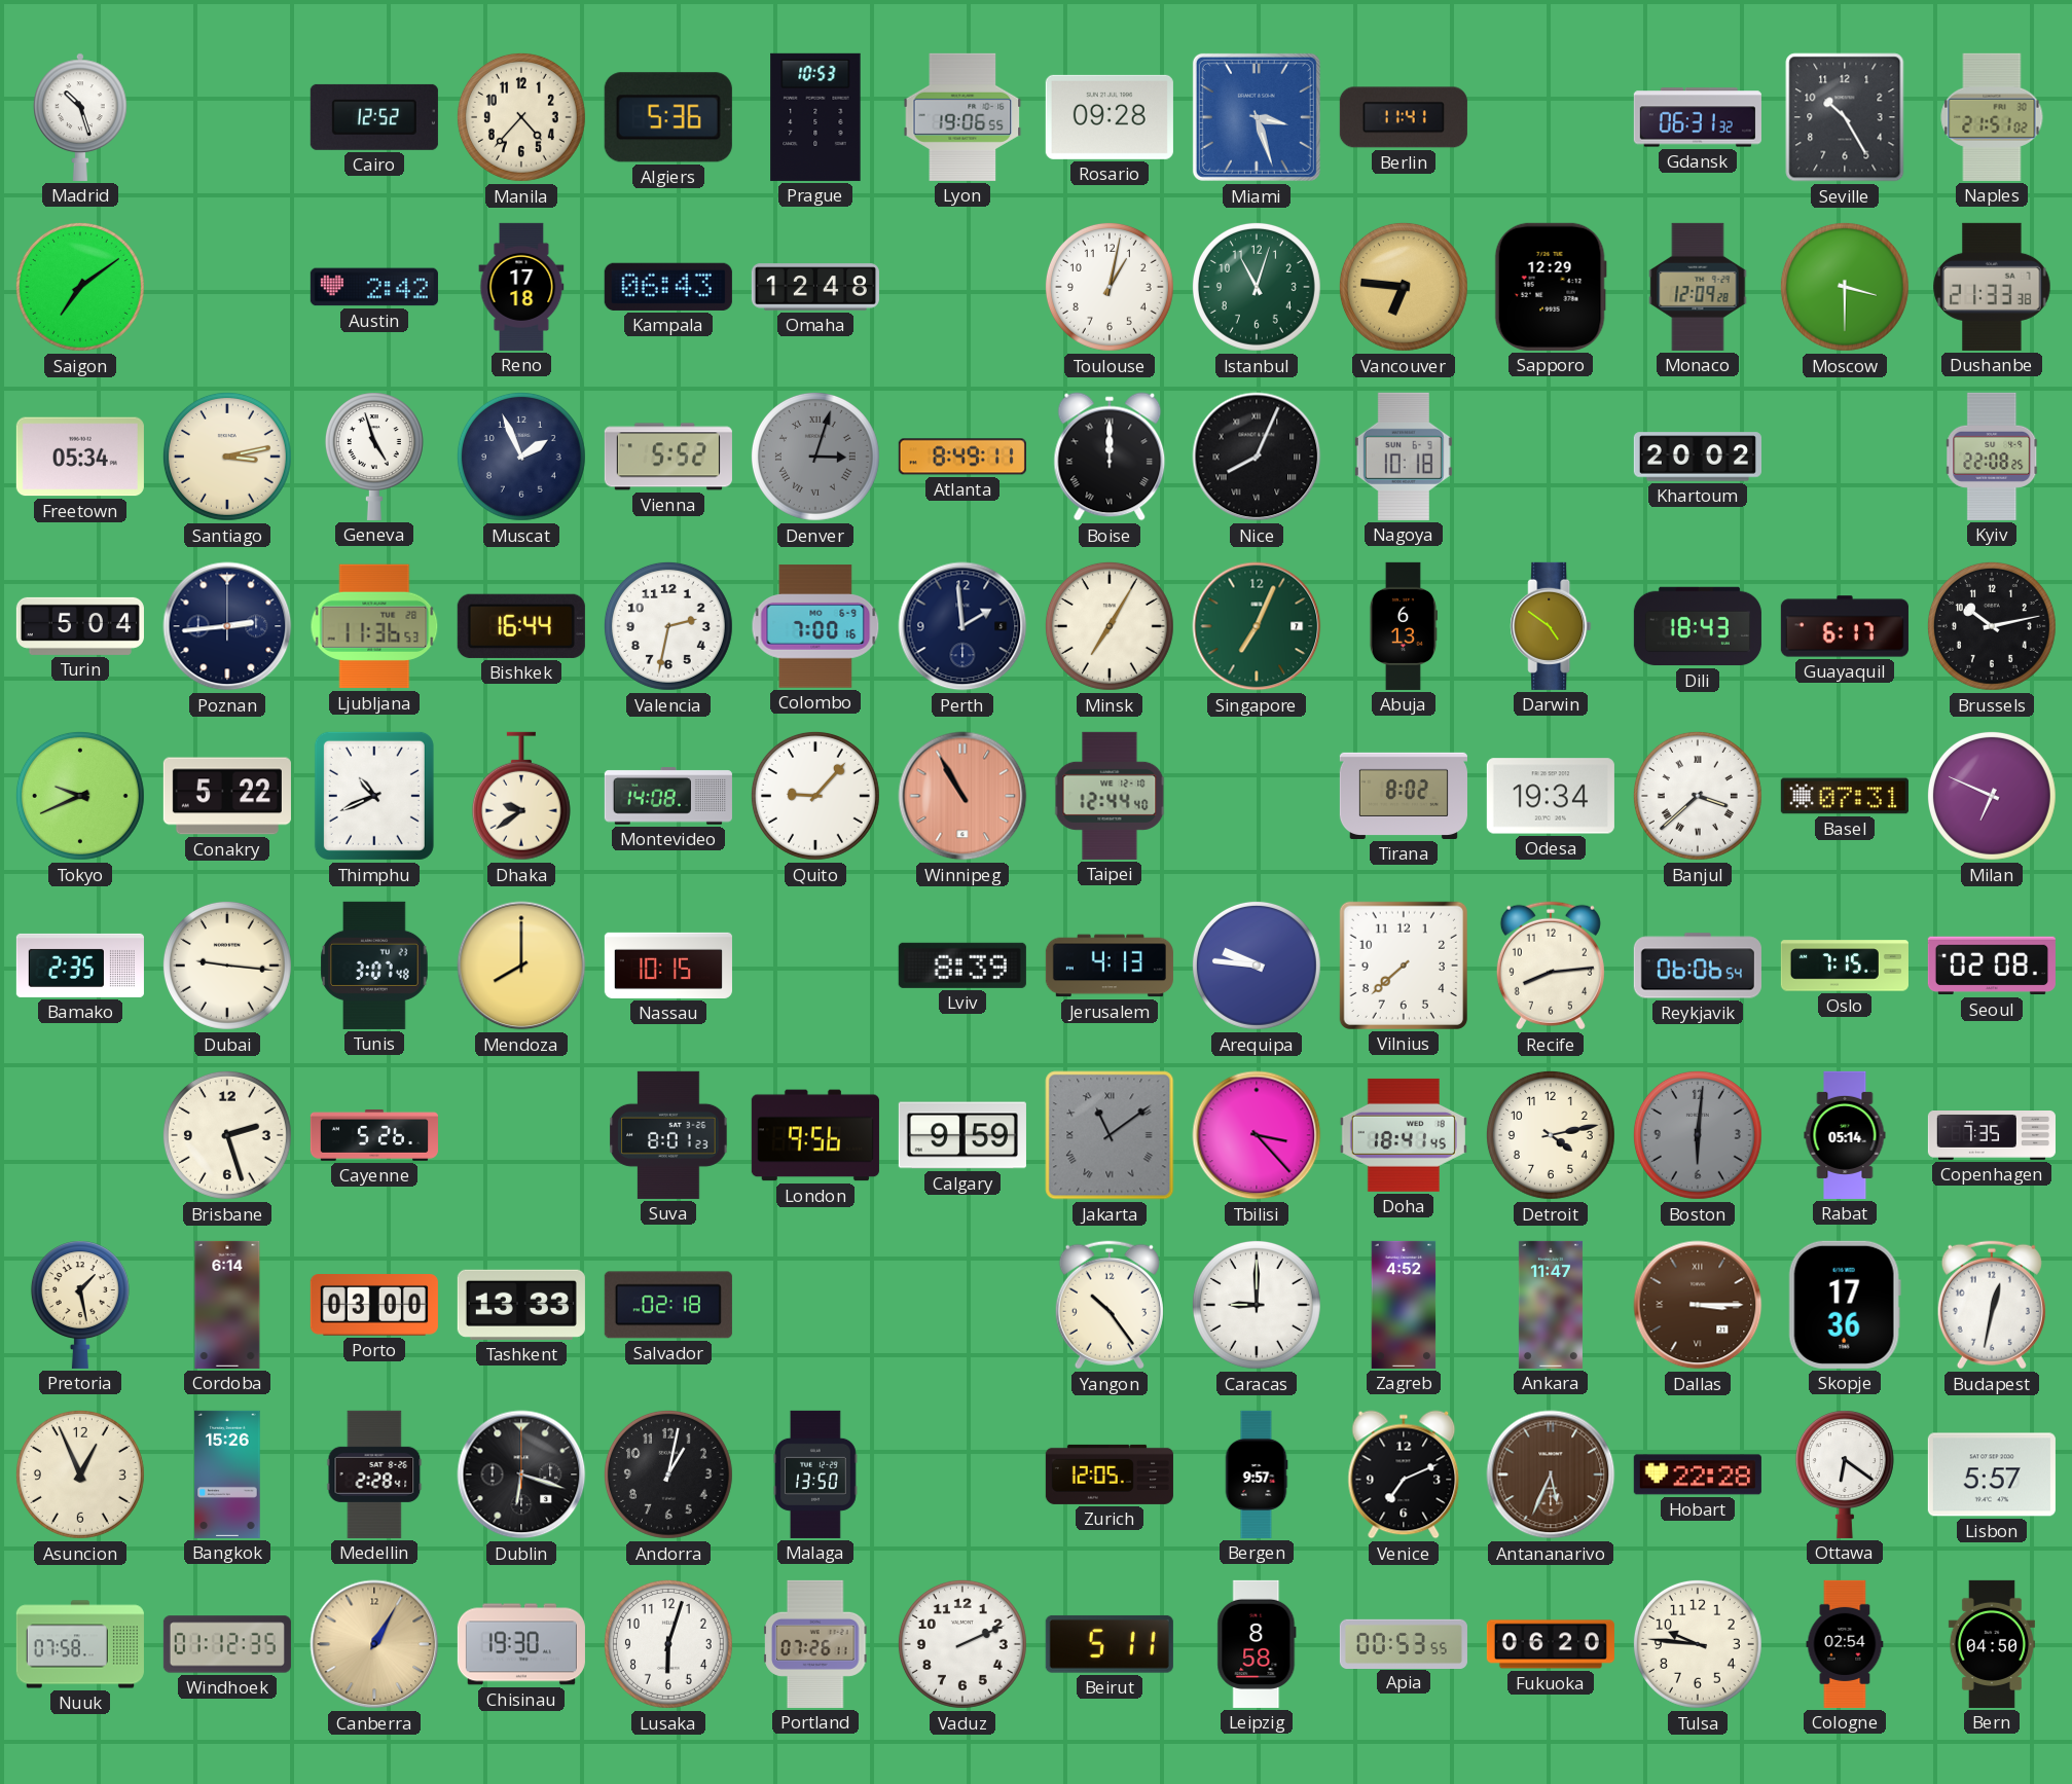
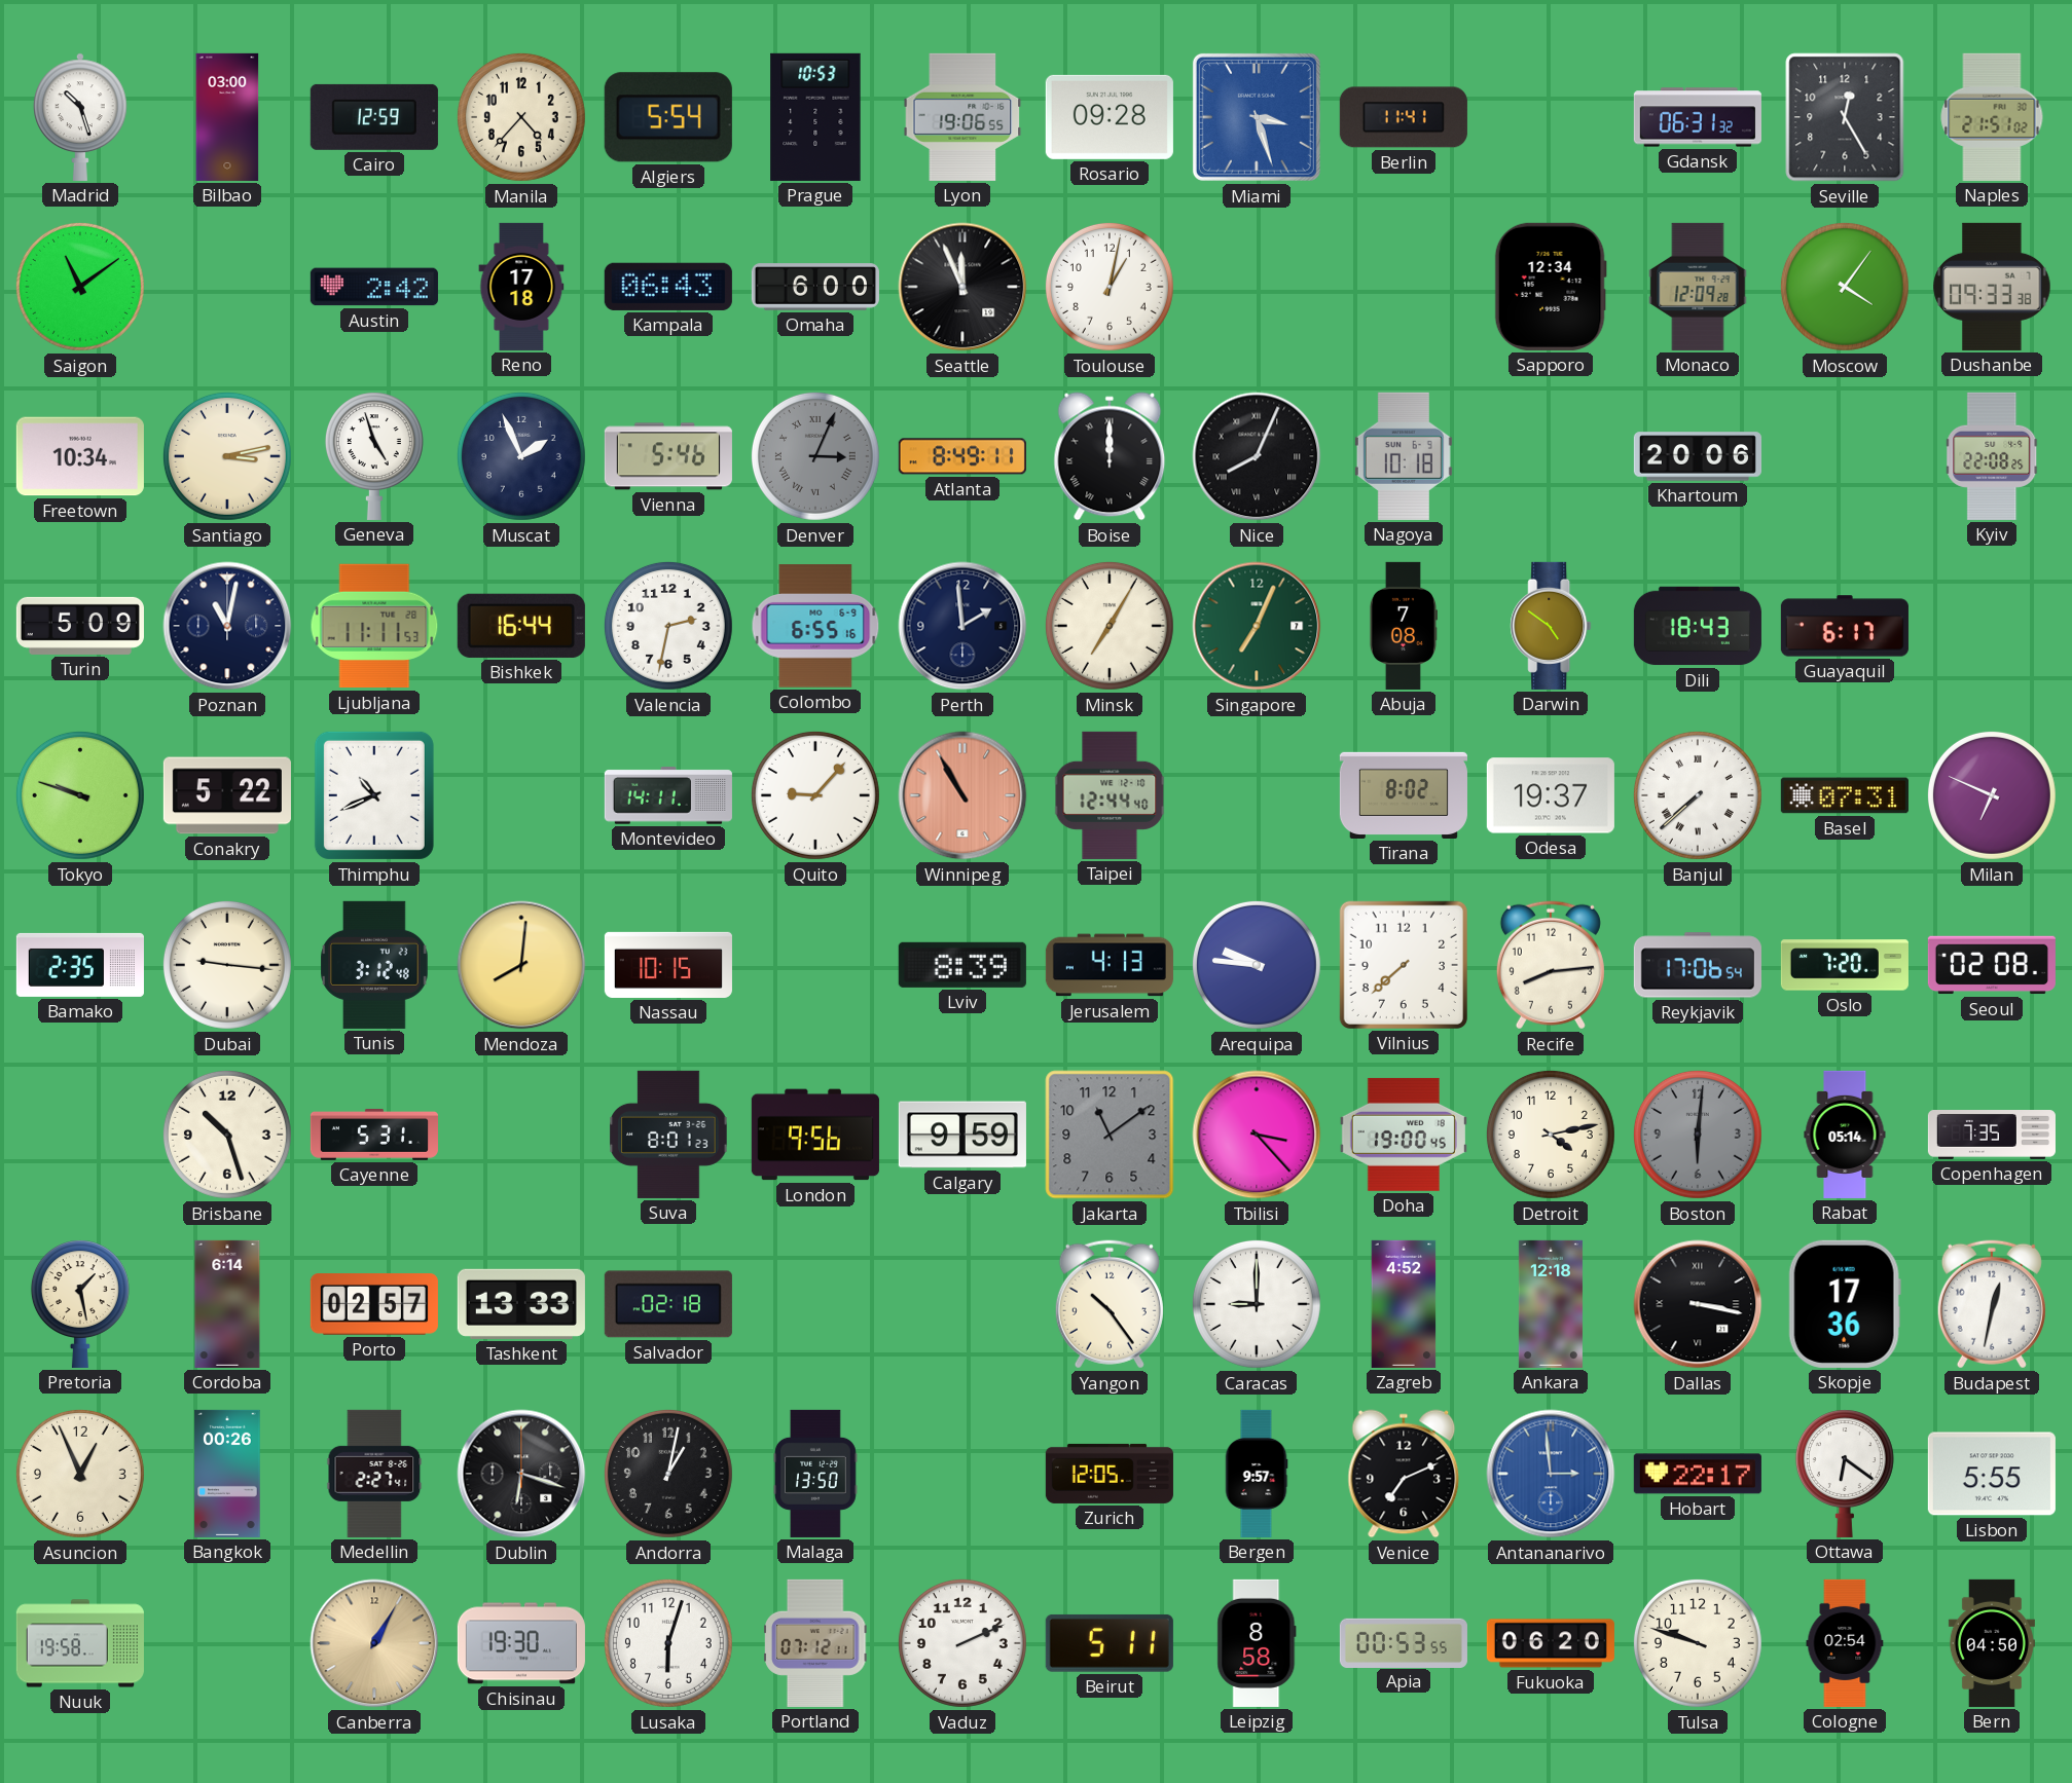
Bilbao: none -> 03:00 (227, 117)
Cairo: 12:52 -> 12:59 (374, 117)
Algiers: 5:36 -> 5:54 (668, 117)
Seville: 10:25 -> 12:25 (1845, 117)
Saigon: 7:09 -> 11:09 (80, 287)
Omaha: 12:48 -> 6:00 (815, 287)
Seattle: none -> 11:56 (962, 287)
Istanbul: 11:03 -> none (1257, 287)
Vancouver: 6:46 -> none (1404, 287)
Sapporo: 12:29 -> 12:34 (1551, 287)
Moscow: 3:30 -> 4:06 (1845, 287)
Dushanbe: 21:33 -> 09:33 (1992, 287)
Freetown: 05:34 -> 10:34 (80, 456)
Vienna: 5:52 -> 5:46 (668, 456)
Denver: 3:03 -> 3:04 (815, 456)
Khartoum: 20:02 -> 20:06 (1698, 456)
Turin: 5:04 -> 5:09 (80, 626)
Poznan: 2:44 -> 11:02 (227, 626)
Ljubljana: 11:36 -> 11:11 (374, 626)
Colombo: 7:00 -> 6:55 (815, 626)
Abuja: 6:13 -> 7:08 (1403, 626)
Brussels: 10:13 -> none (1992, 626)
Tokyo: 9:41 -> 9:48 (80, 795)
Dhaka: 9:39 -> none (521, 796)
Montevideo: 14:08 -> 14:11 (668, 795)
Odesa: 19:34 -> 19:37 (1551, 795)
Banjul: 3:38 -> 7:38 (1698, 795)
Tunis: 3:07 -> 3:12 (374, 965)
Mendoza: 8:00 -> 8:01 (521, 965)
Reykjavik: 06:06 -> 17:06 (1698, 965)
Oslo: 7:15 -> 7:20 (1845, 965)
Brisbane: 2:27 -> 10:27 (227, 1135)
Cayenne: 5:26 -> 5:31 (374, 1135)
Jakarta numerals: Roman -> Arabic (1110, 1135)
Doha: 18:41 -> 19:00 (1404, 1135)
Porto: 03:00 -> 02:57 (374, 1305)
Ankara: 11:47 -> 12:18 (1551, 1304)
Dallas: 3:15 -> 3:17 (1698, 1304)
Dallas dial: brown -> black (1698, 1304)
Bangkok: 15:26 -> 00:26 (227, 1474)
Medellin: 2:28 -> 2:27 (374, 1474)
Antananarivo: 5:34 -> 2:59 (1551, 1474)
Antananarivo dial: brown -> blue (1551, 1474)
Hobart: 22:28 -> 22:17 (1698, 1474)
Lisbon: 5:57 -> 5:55 (1992, 1474)
Nuuk: 07:58 -> 19:58 (80, 1643)
Windhoek: 01:12 -> none (227, 1644)
Portland: 07:26 -> 07:12 (815, 1643)
Tulsa: 9:46 -> 9:48 (1698, 1643)
